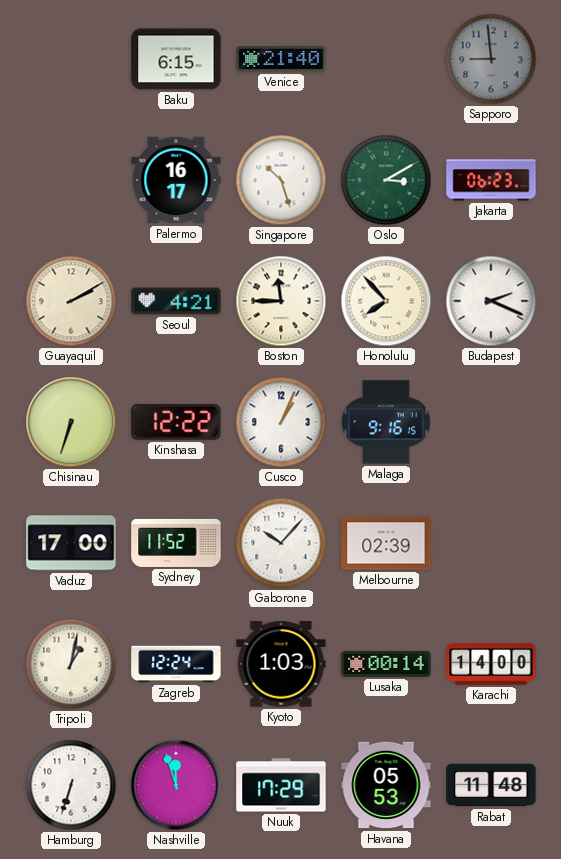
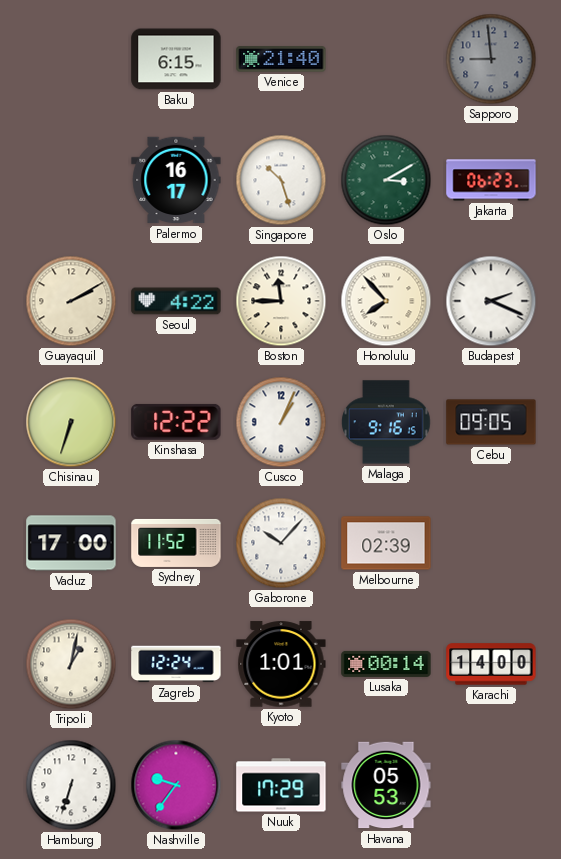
Seoul: 4:21 -> 4:22 (176, 301)
Cebu: none -> 09:05 (491, 422)
Kyoto: 1:03 -> 1:01 (281, 664)
Nashville: 11:57 -> 9:36 (176, 785)
Rabat: 11:48 -> none (491, 785)
